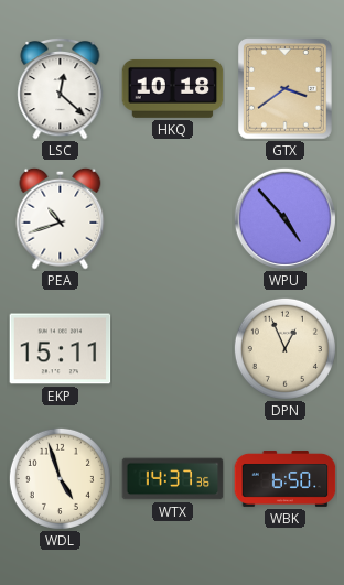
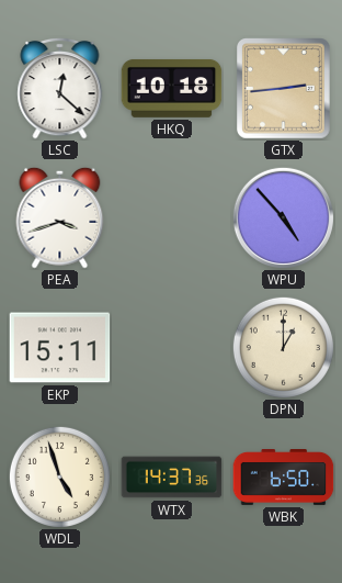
GTX: 3:39 -> 2:44 (284, 89)
PEA: 10:42 -> 3:42 (60, 217)
DPN: 12:56 -> 1:00 (283, 347)
